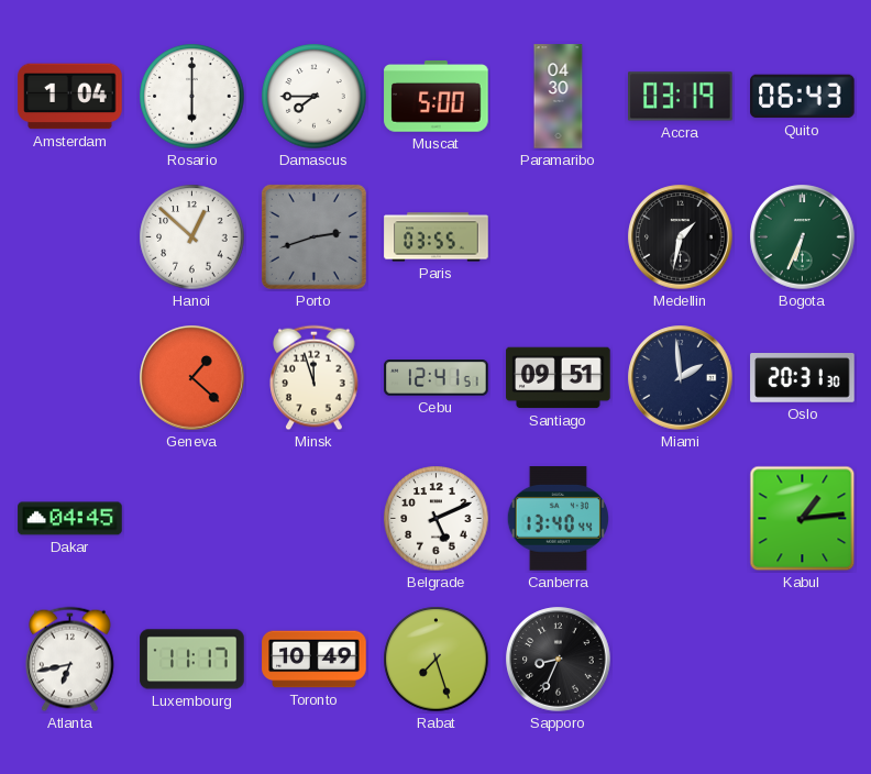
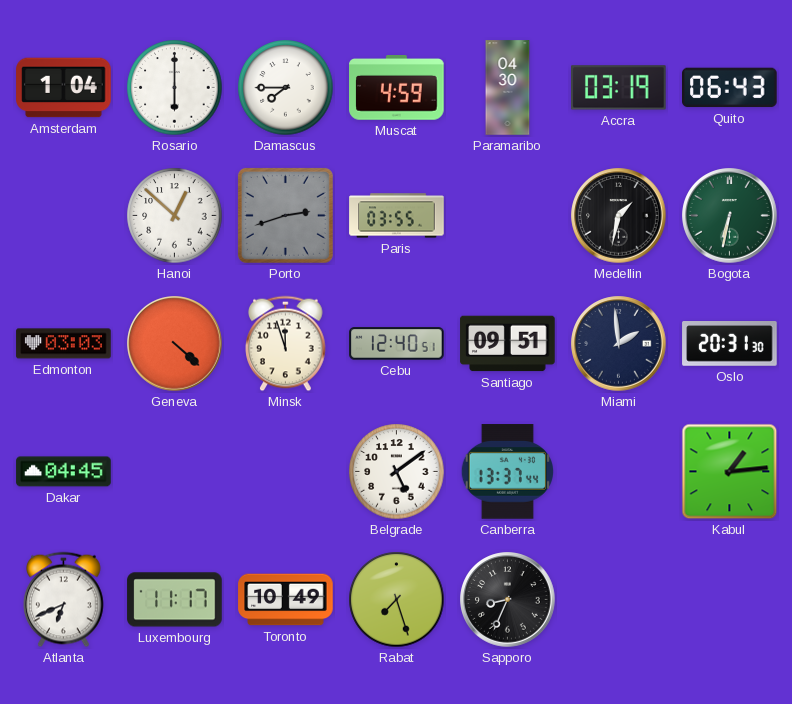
Muscat: 5:00 -> 4:59 (397, 88)
Bogota: 6:34 -> 6:32 (730, 216)
Edmonton: none -> 03:03 (64, 344)
Geneva: 1:22 -> 4:22 (175, 344)
Cebu: 12:41 -> 12:40 (397, 344)
Belgrade: 5:11 -> 5:09 (397, 472)
Canberra: 13:40 -> 13:37 (507, 472)
Atlanta: 6:43 -> 6:41 (64, 600)
